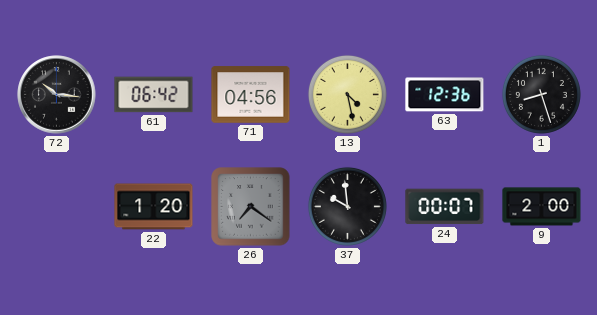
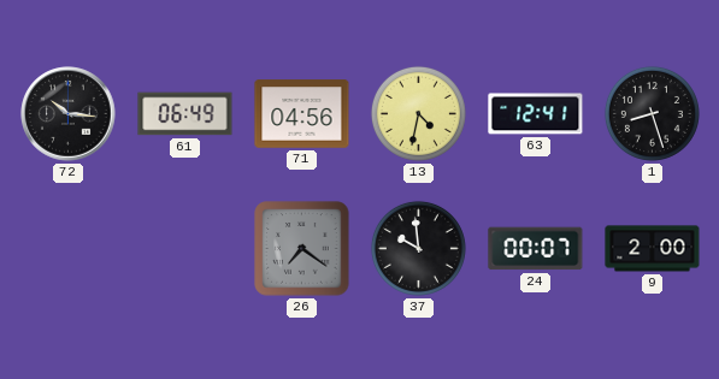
61: 06:42 -> 06:49 (185, 114)
13: 4:28 -> 4:32 (418, 113)
63: 12:36 -> 12:41 (536, 114)
22: 1:20 -> none (154, 207)
